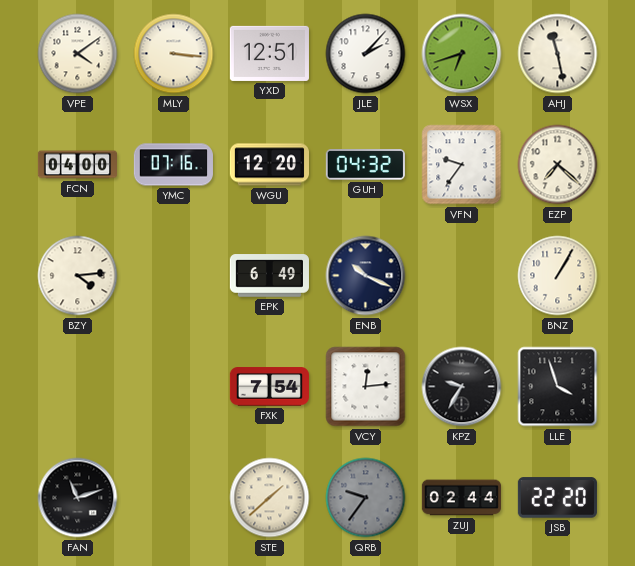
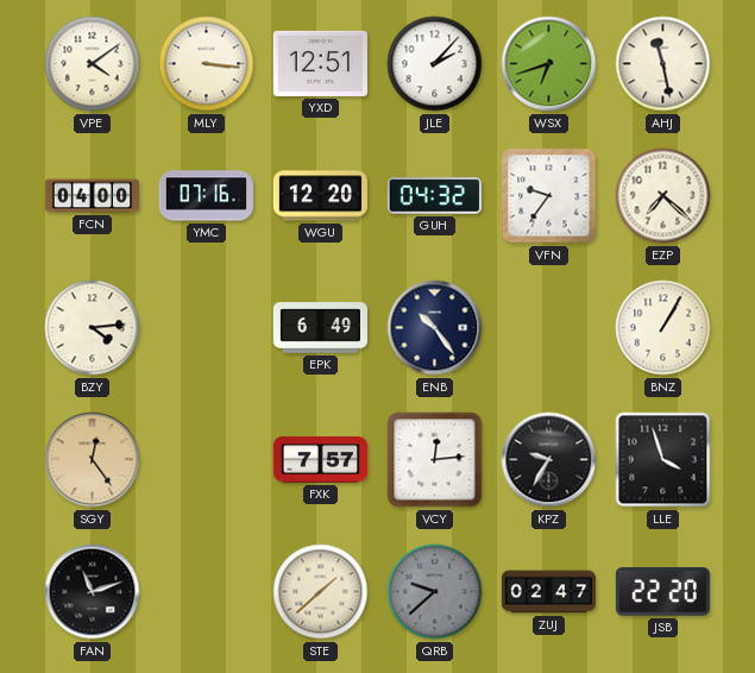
ENB: 10:19 -> 10:24 (435, 328)
SGY: none -> 12:24 (93, 460)
FXK: 7:54 -> 7:57 (320, 460)
QRB: 9:36 -> 9:38 (435, 592)
ZUJ: 02:44 -> 02:47 (548, 592)
